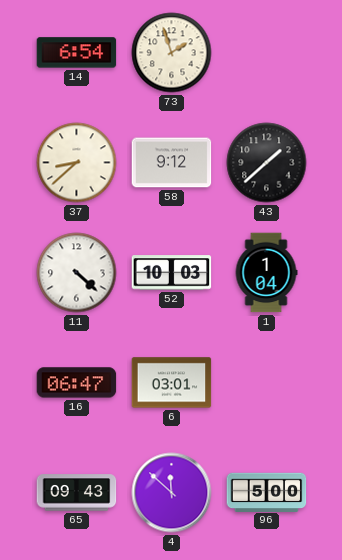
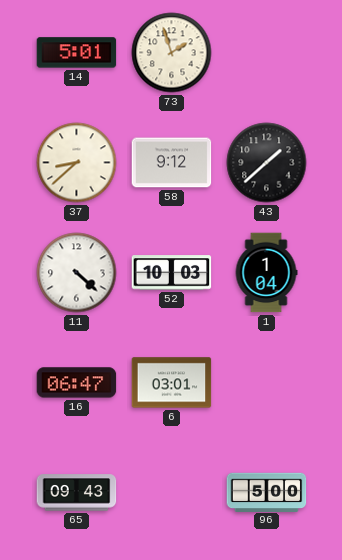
14: 6:54 -> 5:01 (77, 53)
4: 11:52 -> none (172, 493)
